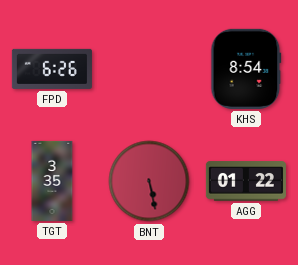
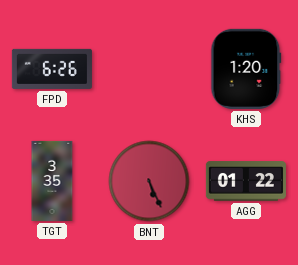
KHS: 8:54 -> 1:20 (246, 69)
BNT: 5:28 -> 5:26 (149, 181)
